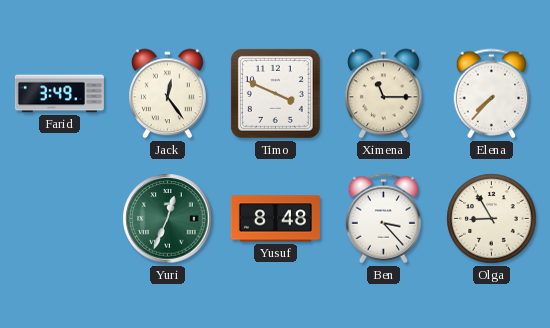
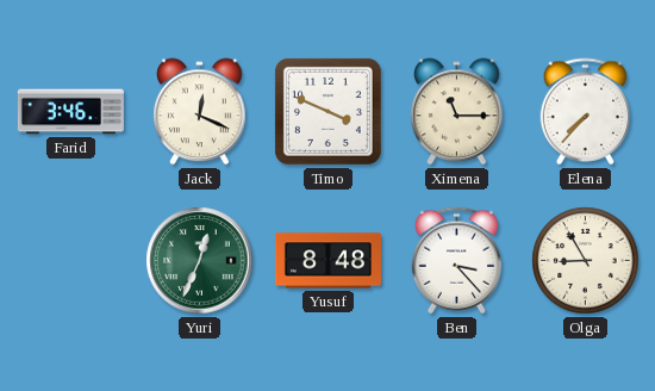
Farid: 3:49 -> 3:46 (70, 112)
Jack: 12:24 -> 12:19 (200, 112)
